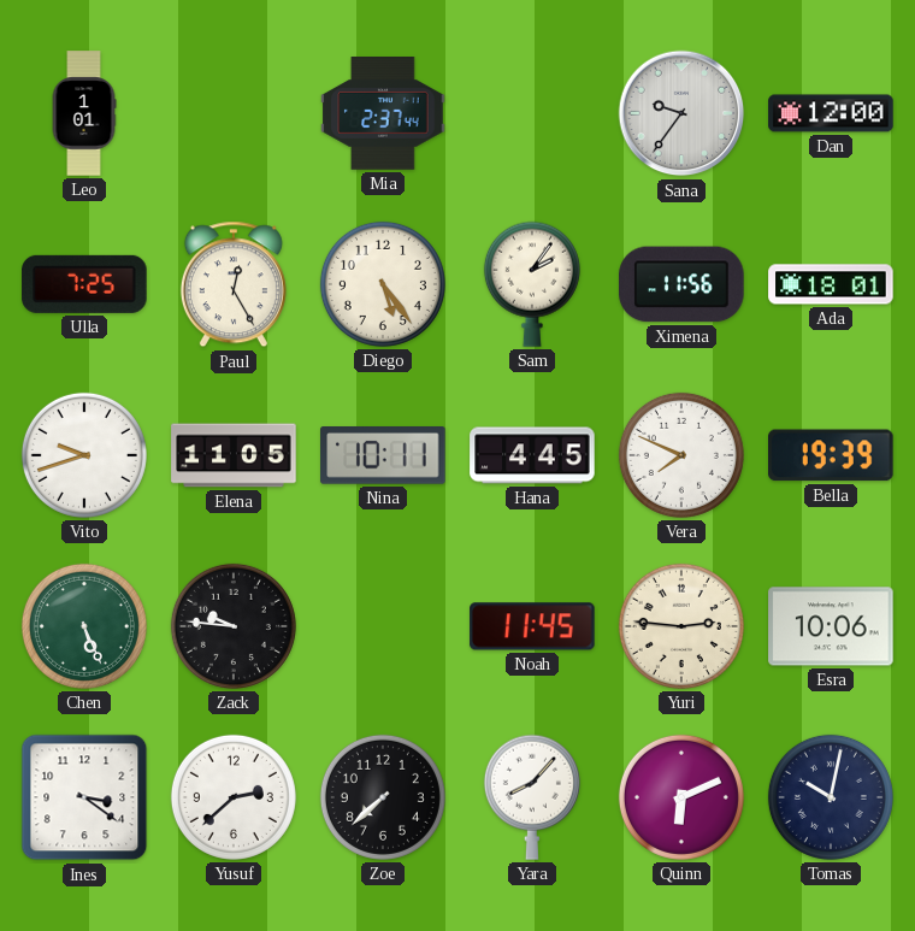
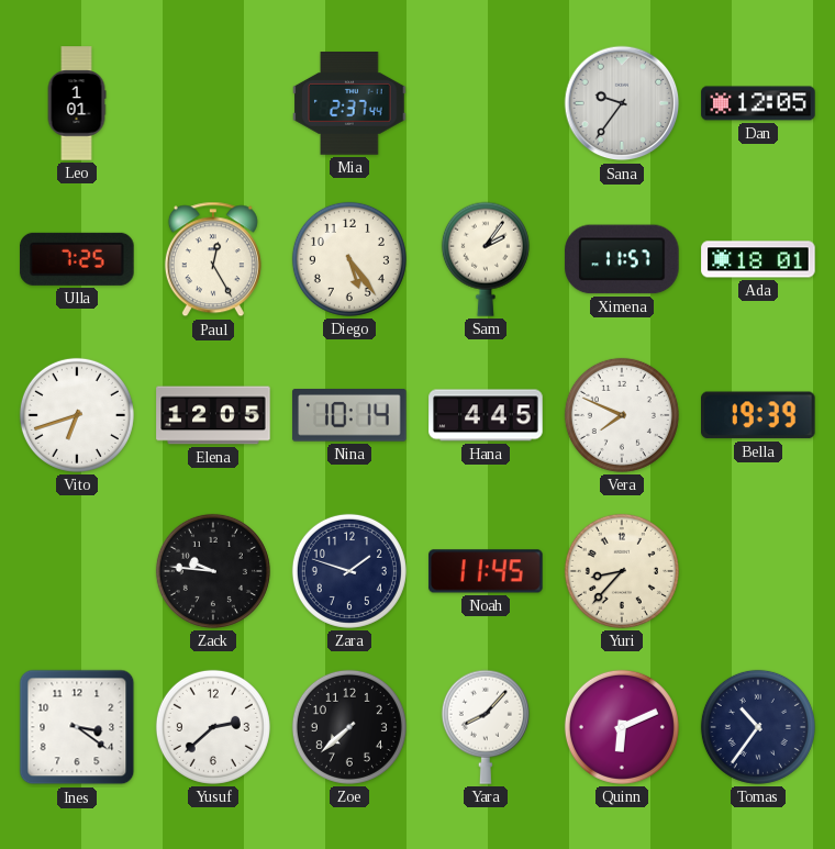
Dan: 12:00 -> 12:05 (758, 103)
Ximena: 11:56 -> 11:57 (622, 259)
Vito: 9:42 -> 6:42 (77, 415)
Elena: 11:05 -> 12:05 (213, 415)
Nina: 10:11 -> 10:14 (349, 415)
Chen: 5:26 -> none (84, 626)
Zara: none -> 1:48 (349, 571)
Yuri: 2:46 -> 8:37 (622, 571)
Esra: 10:06 -> none (831, 626)
Tomas: 10:02 -> 10:36 (758, 727)
